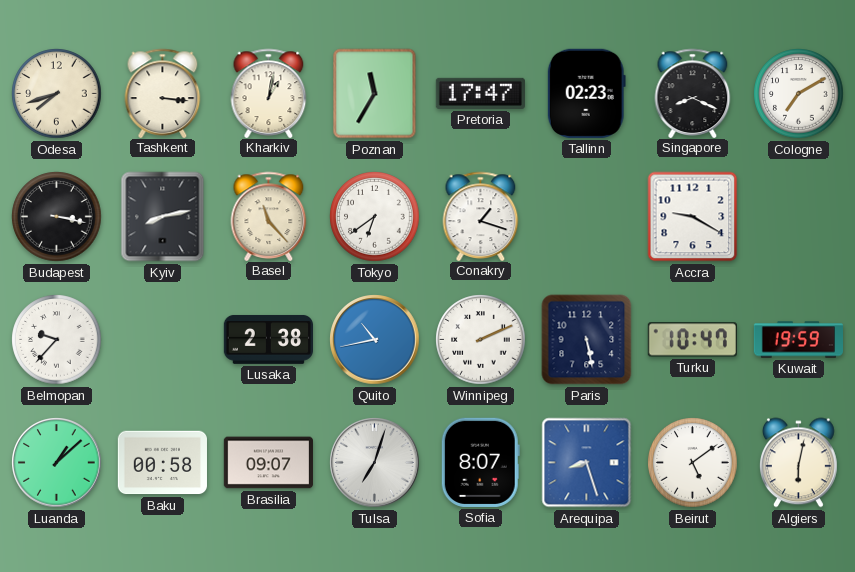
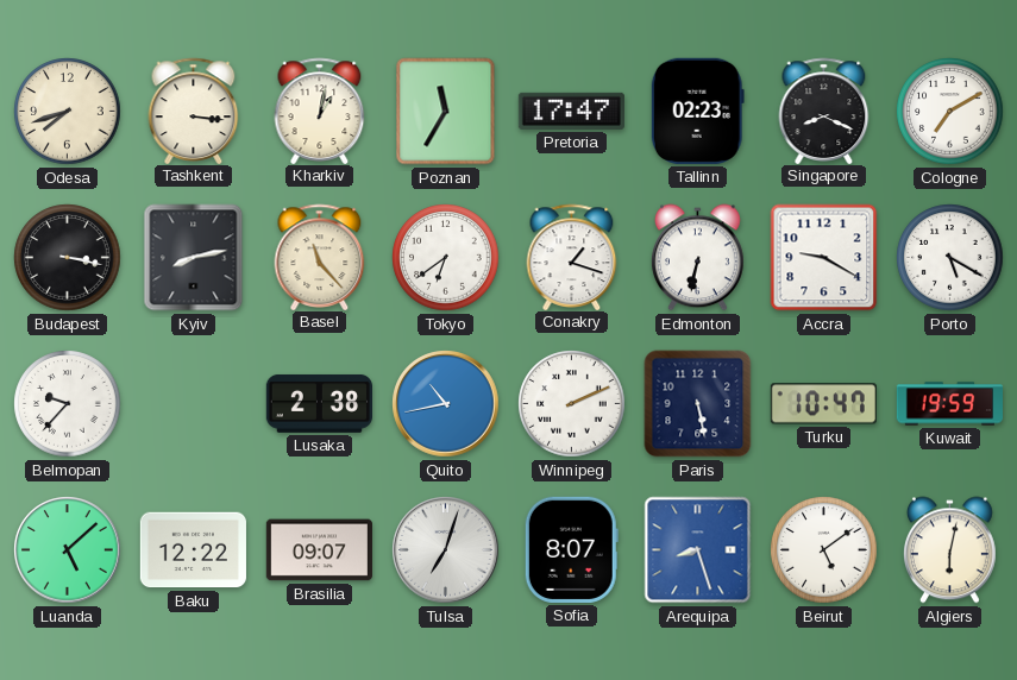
Edmonton: none -> 6:32 (697, 258)
Porto: none -> 5:20 (950, 258)
Luanda: 1:08 -> 5:08 (68, 550)
Baku: 00:58 -> 12:22 (193, 550)
